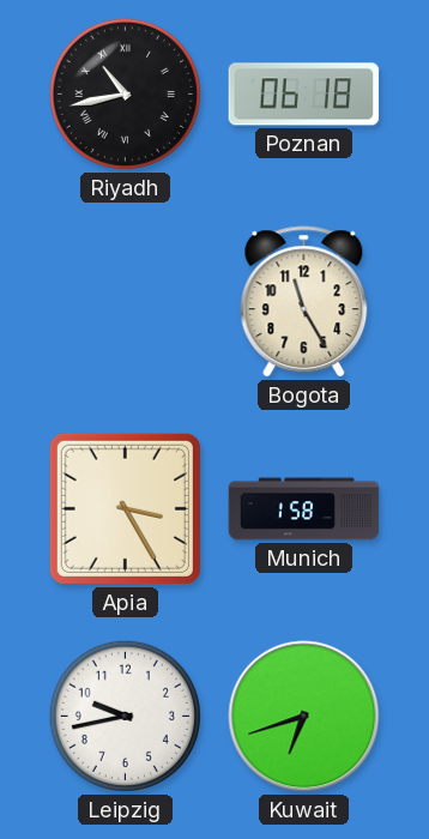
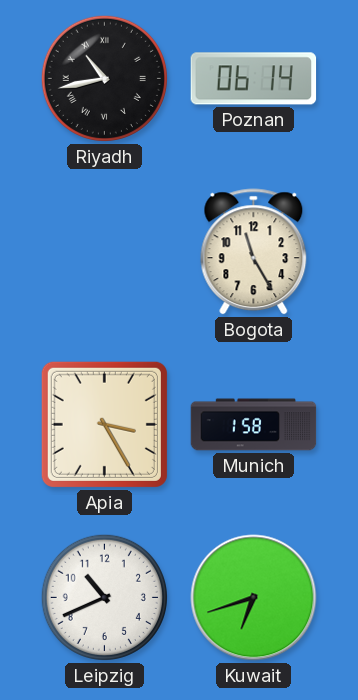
Poznan: 06:18 -> 06:14 (254, 79)
Leipzig: 9:43 -> 10:41 (104, 597)
